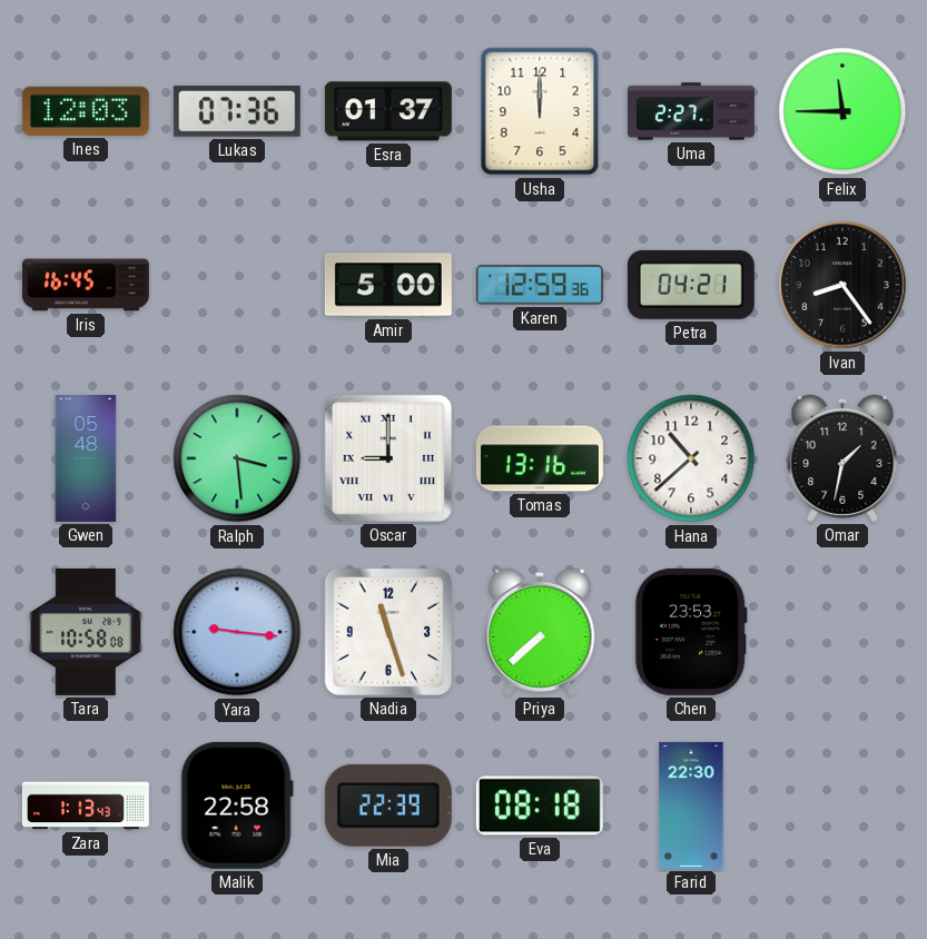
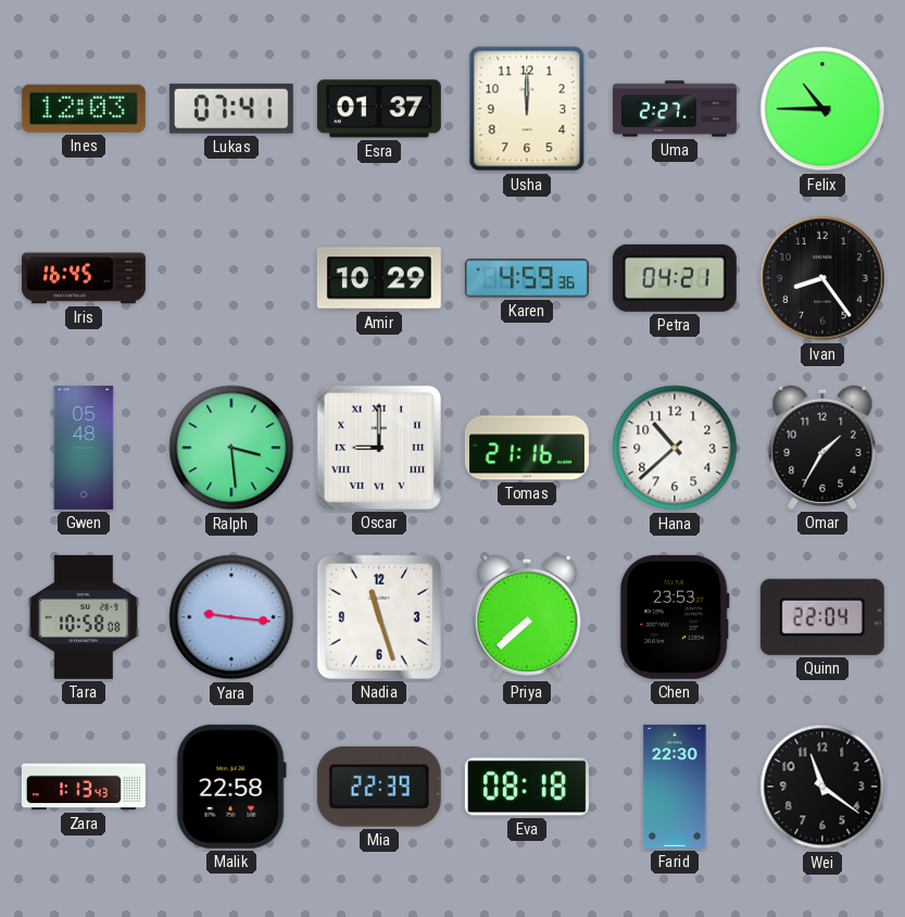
Lukas: 07:36 -> 07:41 (231, 109)
Felix: 11:45 -> 10:45 (822, 109)
Amir: 5:00 -> 10:29 (379, 278)
Karen: 12:59 -> 4:59 (527, 278)
Tomas: 13:16 -> 21:16 (527, 448)
Omar: 1:32 -> 1:35 (822, 448)
Quinn: none -> 22:04 (822, 617)
Wei: none -> 11:21 (822, 787)
